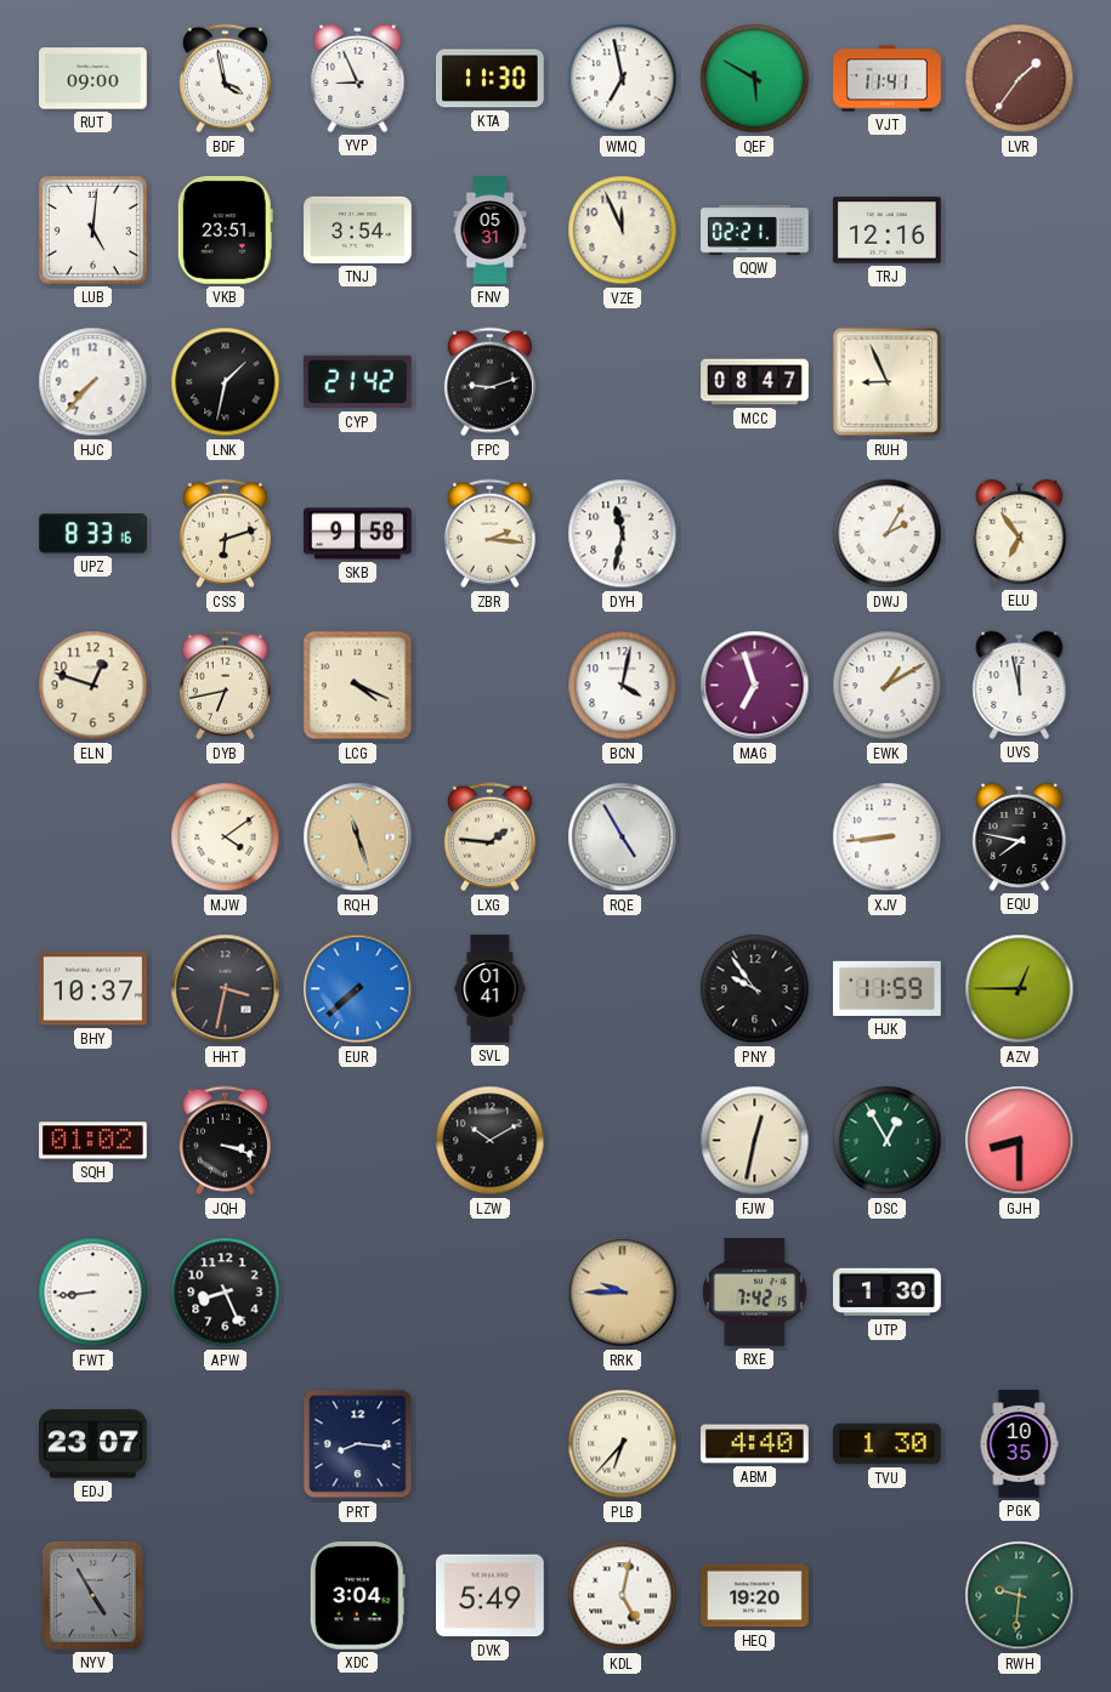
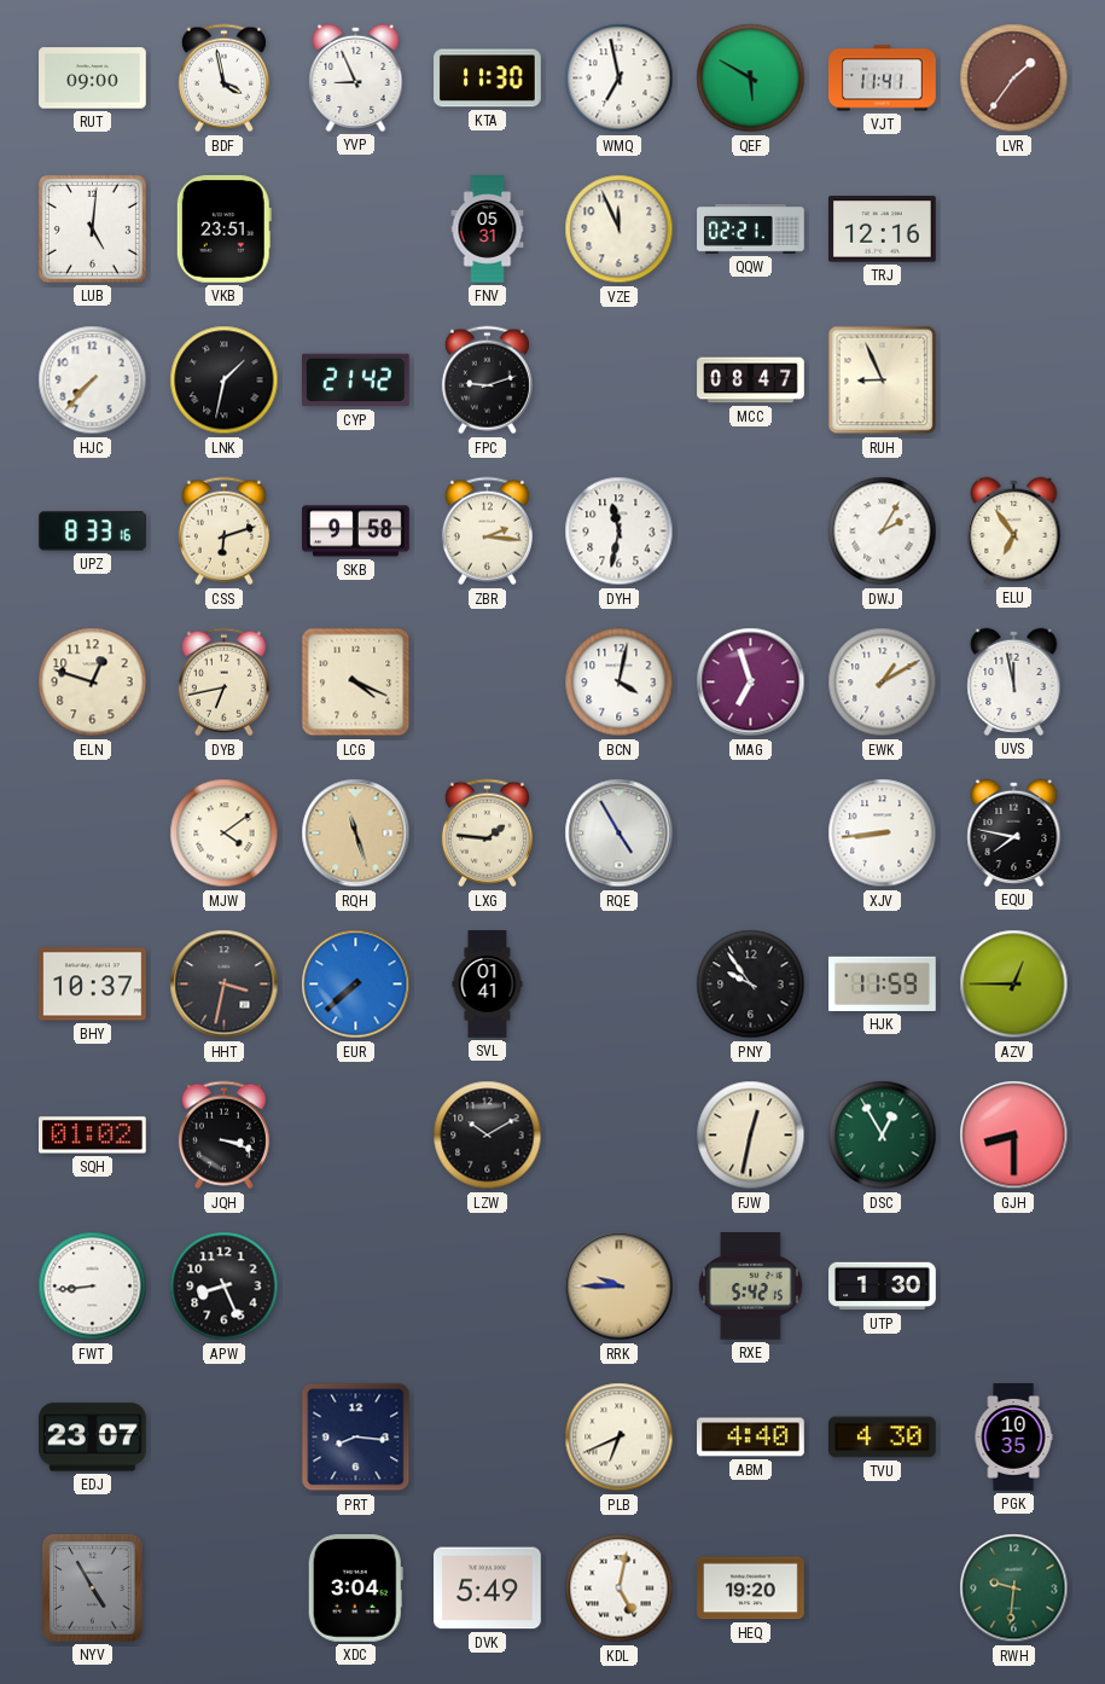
TNJ: 3:54 -> none (358, 229)
RXE: 7:42 -> 5:42 (751, 1287)
PLB: 6:37 -> 6:41 (620, 1438)
TVU: 1:30 -> 4:30 (883, 1438)
